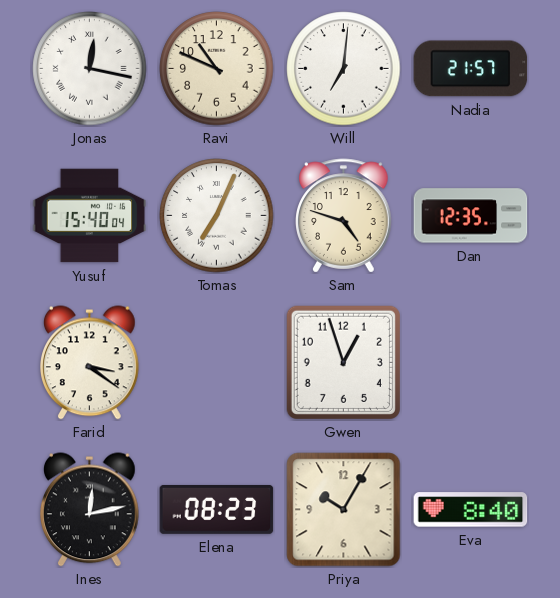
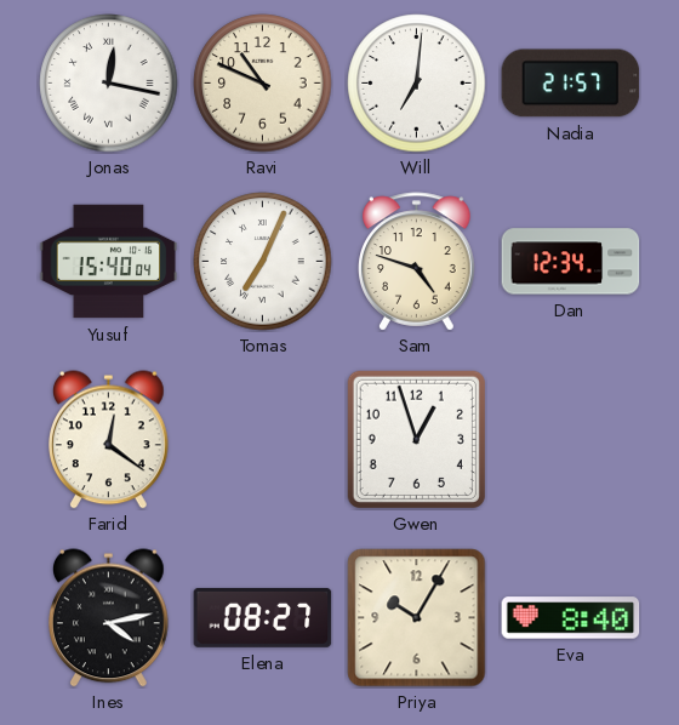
Dan: 12:35 -> 12:34 (571, 262)
Farid: 3:21 -> 12:21 (109, 440)
Ines: 12:13 -> 4:13 (109, 618)
Elena: 08:23 -> 08:27 (263, 617)
